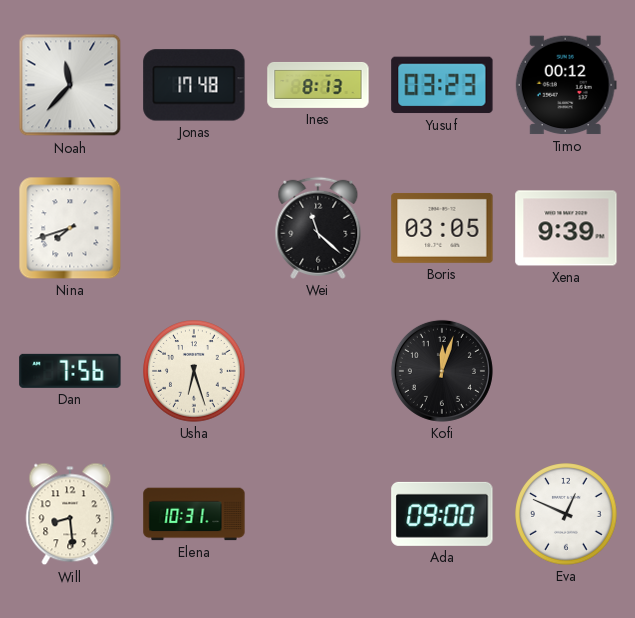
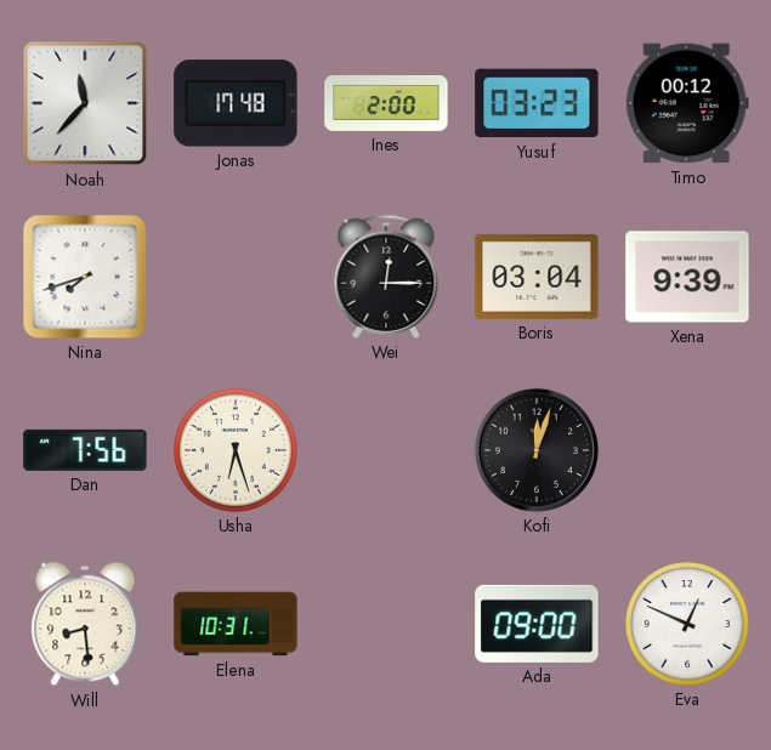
Ines: 8:13 -> 2:00 (386, 103)
Wei: 11:22 -> 12:15 (386, 277)
Boris: 03:05 -> 03:04 (537, 277)
